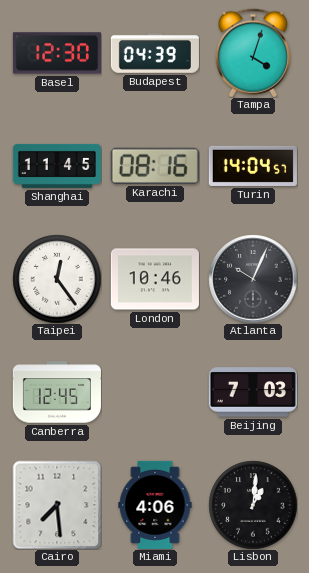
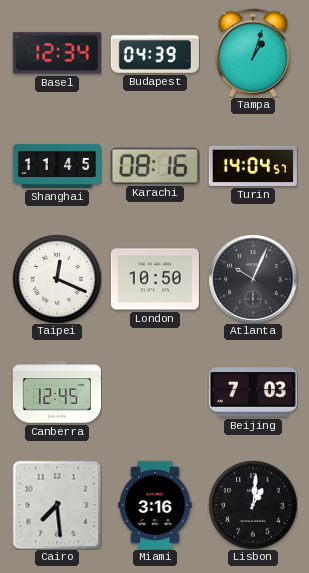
Basel: 12:30 -> 12:34 (57, 53)
Tampa: 4:03 -> 1:03 (253, 53)
Taipei: 12:24 -> 12:19 (57, 279)
London: 10:46 -> 10:50 (155, 279)
Miami: 4:06 -> 3:16 (155, 505)
